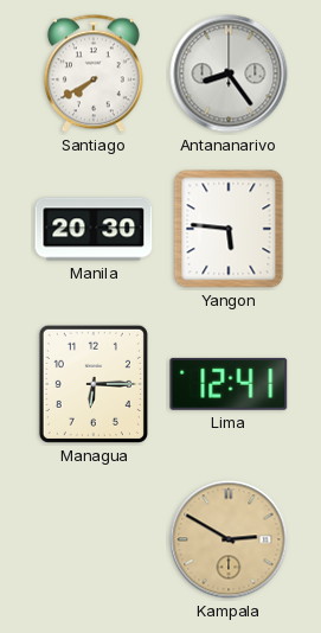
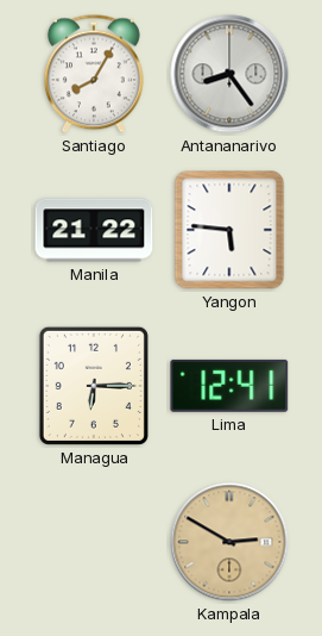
Santiago: 7:40 -> 8:05 (94, 74)
Manila: 20:30 -> 21:22 (94, 230)
